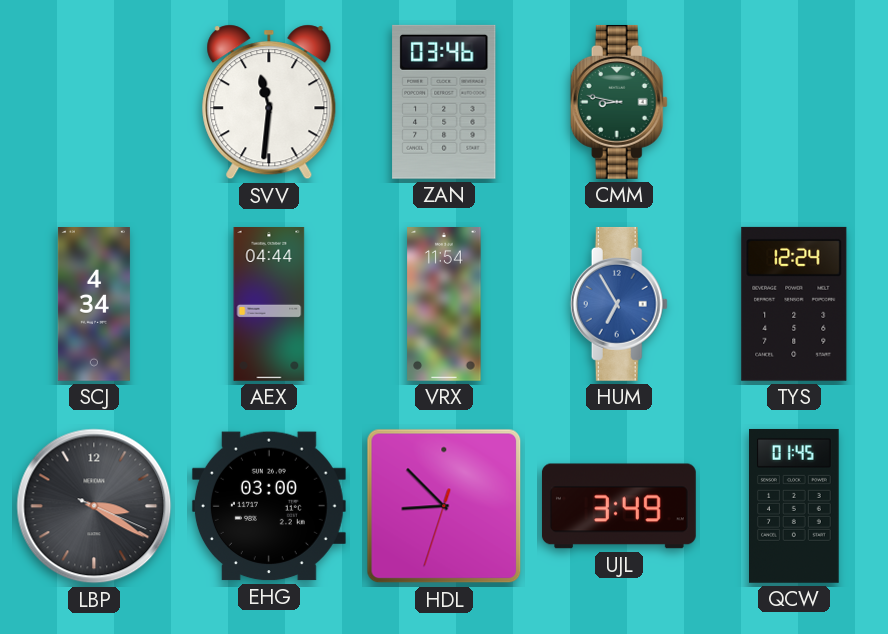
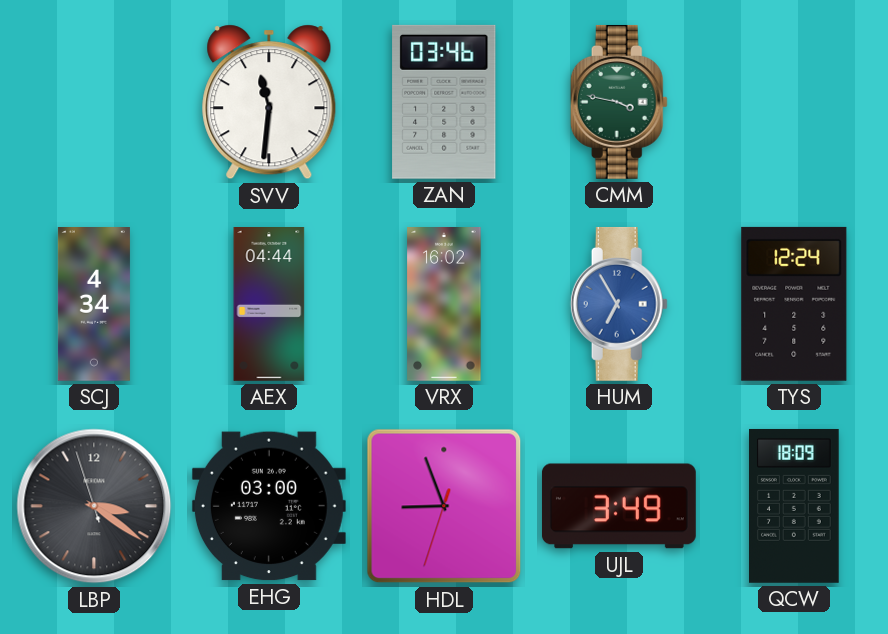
CMM: 8:47 -> 3:47 (619, 102)
VRX: 11:54 -> 16:02 (444, 305)
LBP: 3:20:19 -> 3:20:57 (94, 506)
HDL: 8:52 -> 8:56 (444, 506)
QCW: 01:45 -> 18:09 (794, 506)
